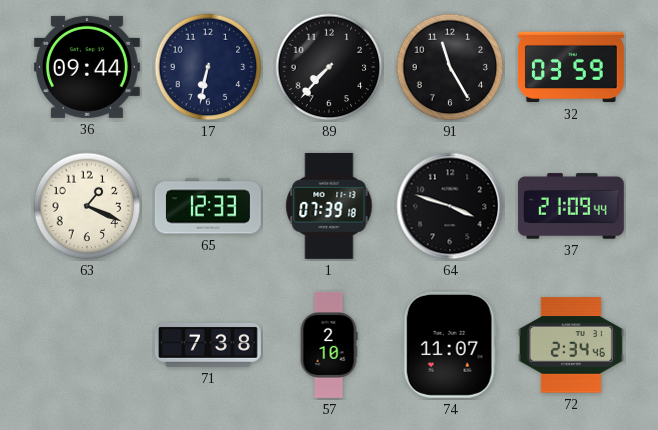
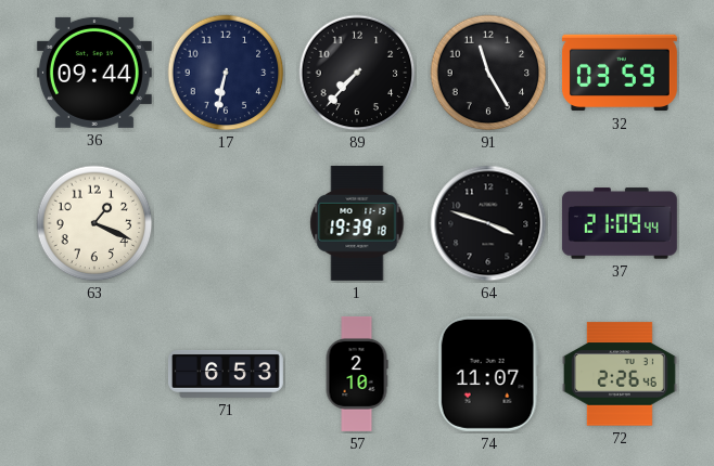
65: 12:33 -> none (208, 206)
1: 07:39 -> 19:39 (357, 223)
71: 7:38 -> 6:53 (226, 374)
72: 2:34 -> 2:26 (620, 374)
